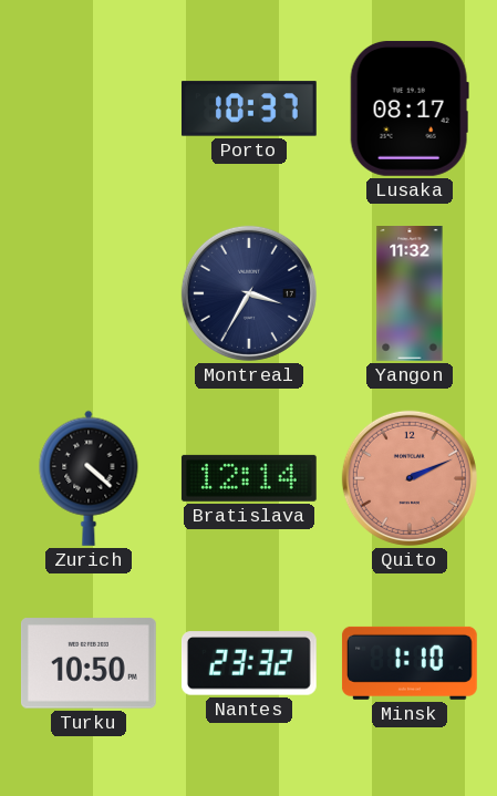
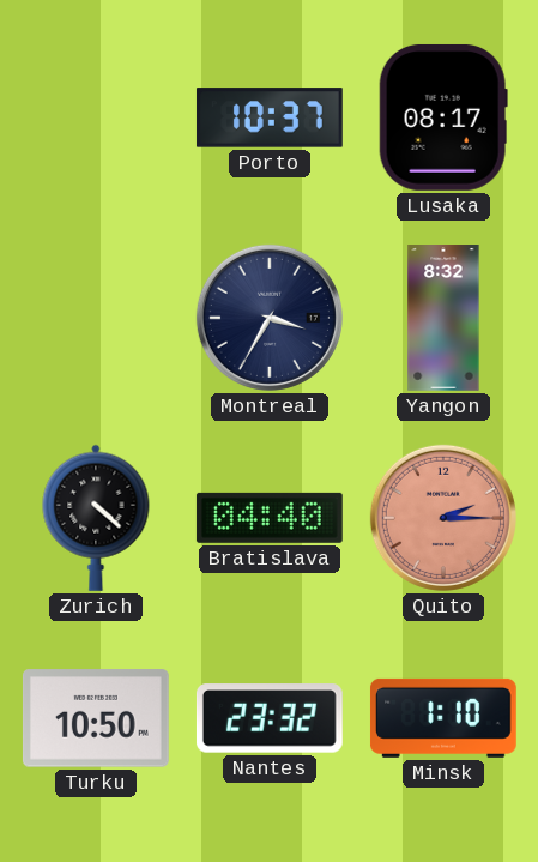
Yangon: 11:32 -> 8:32 (443, 319)
Bratislava: 12:14 -> 04:40 (270, 518)
Quito: 2:11 -> 2:15 (443, 518)
